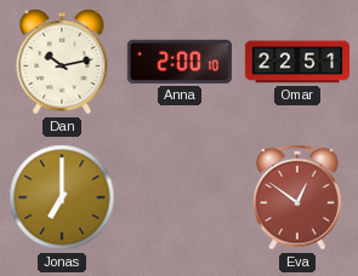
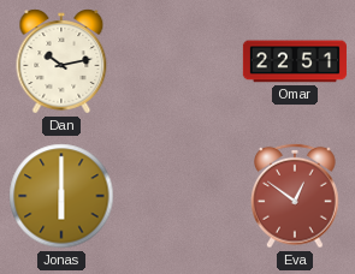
Anna: 2:00 -> none (180, 62)
Jonas: 7:00 -> 6:00 (61, 196)
